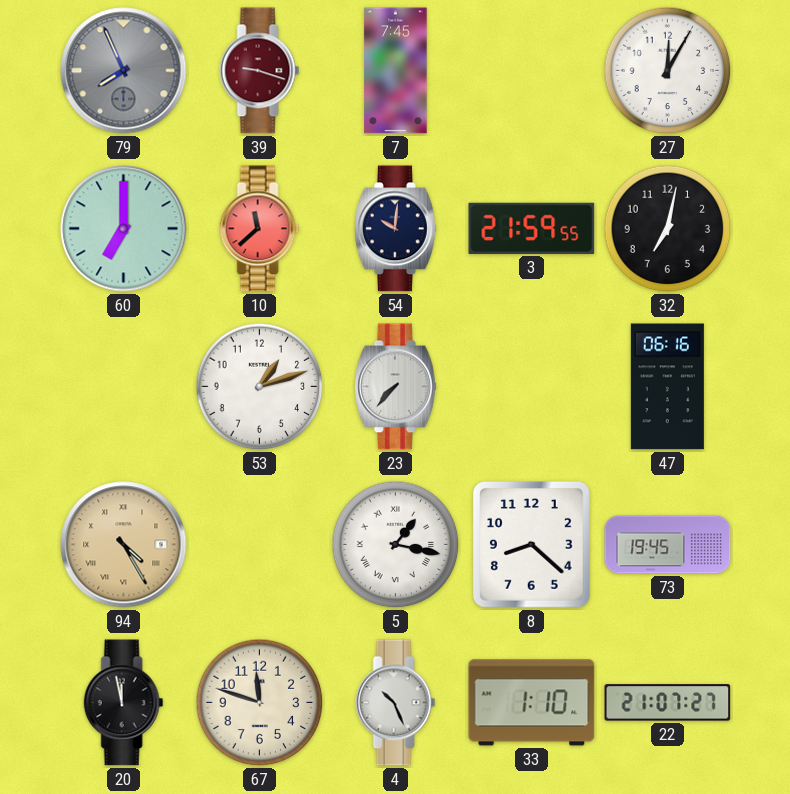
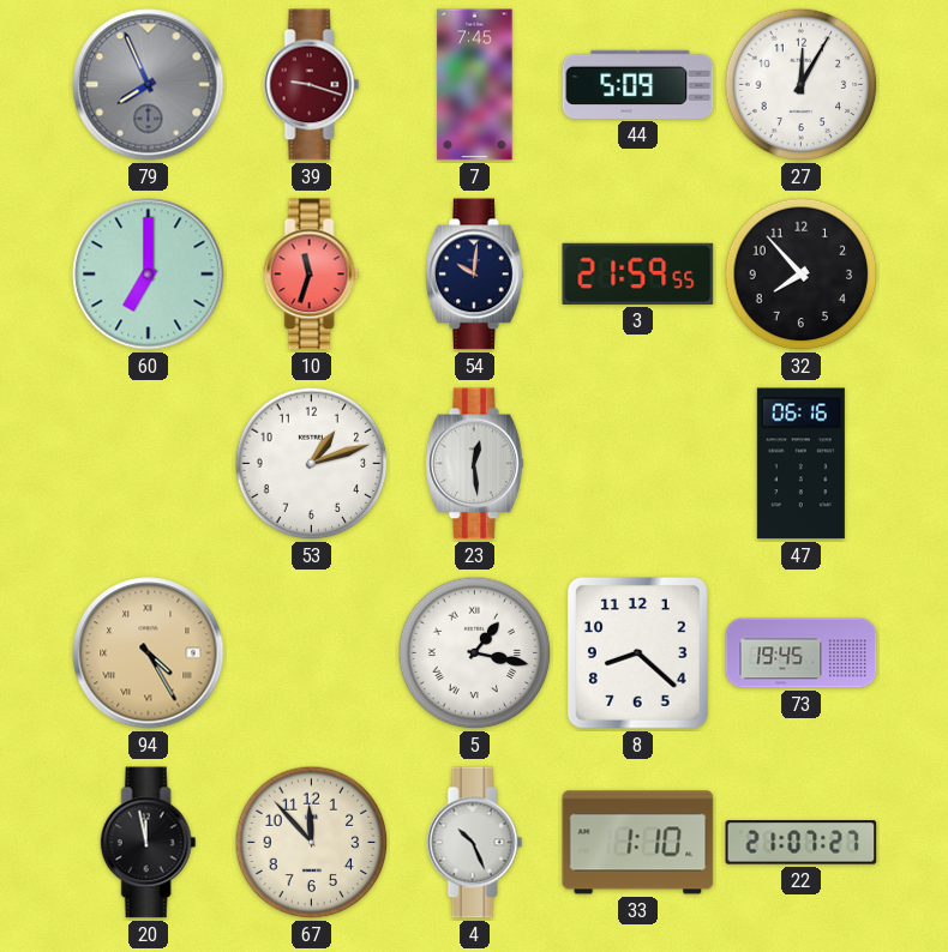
44: none -> 5:09 (638, 84)
10: 11:38 -> 11:33 (312, 275)
32: 7:02 -> 7:53 (802, 275)
23: 7:37 -> 12:29 (475, 464)
67: 11:48 -> 11:53 (312, 843)
